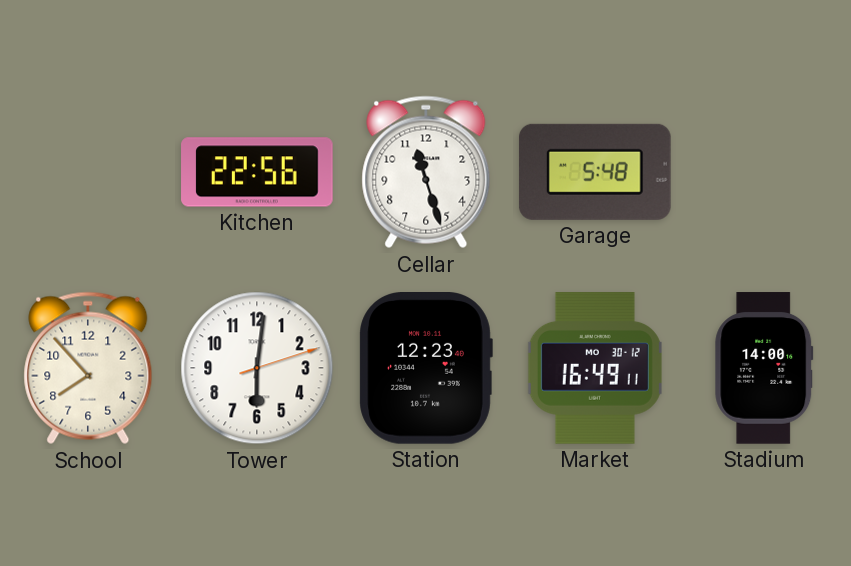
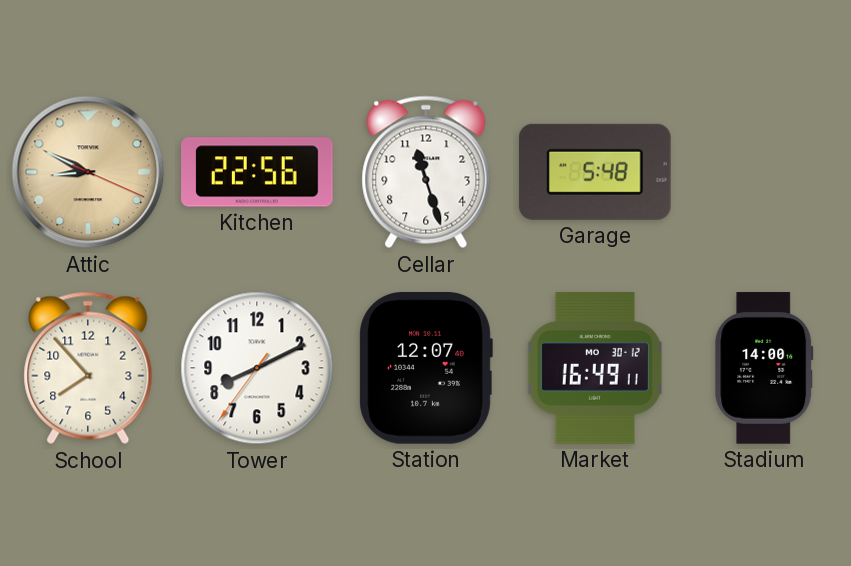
Attic: none -> 8:49 (88, 172)
Tower: 6:01 -> 8:10 (257, 368)
Station: 12:23 -> 12:07 (426, 369)
